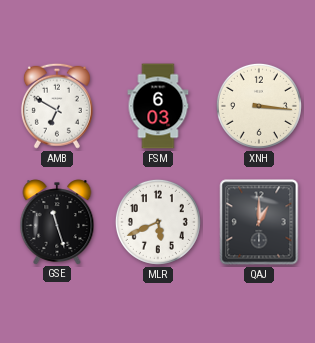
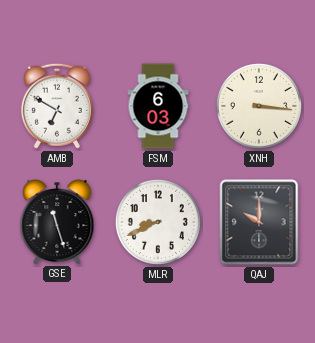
MLR: 5:41 -> 8:41 (158, 222)
QAJ: 1:00 -> 10:00 (259, 222)
